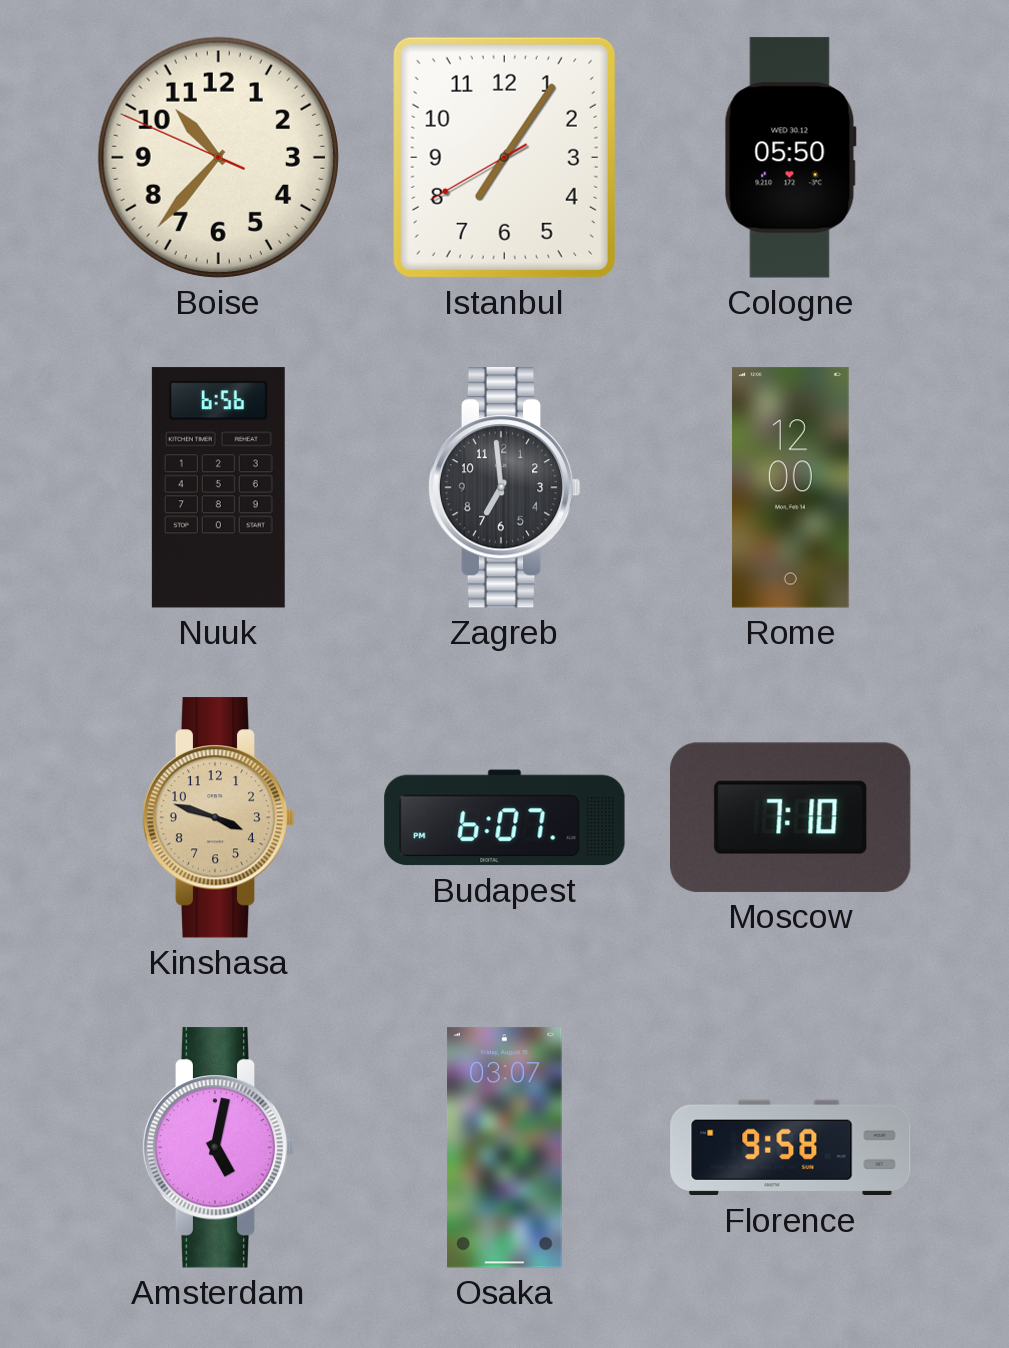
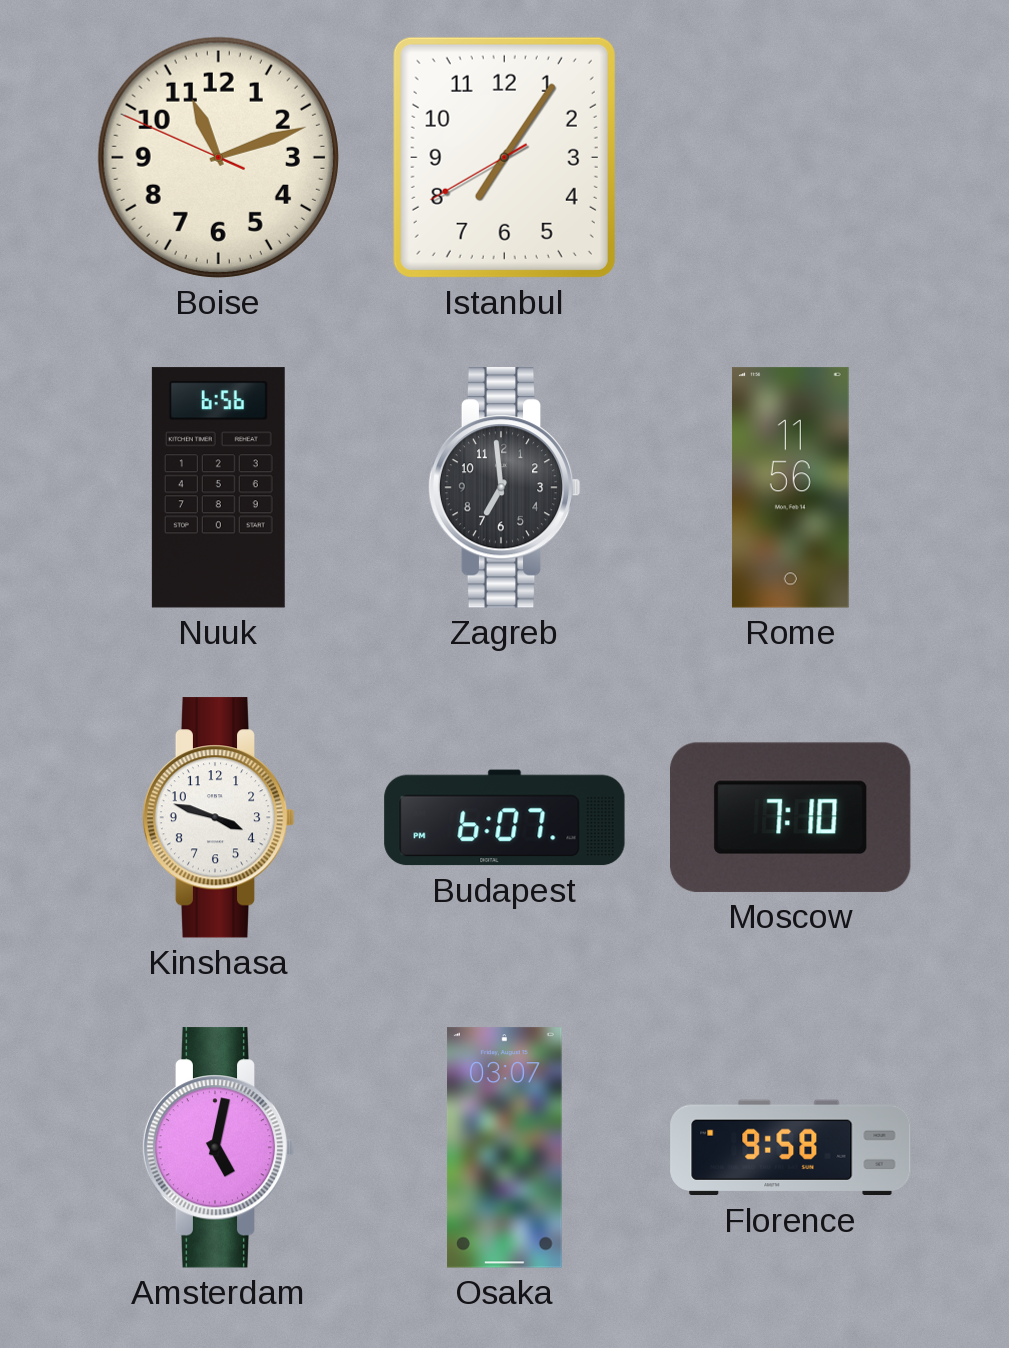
Boise: 10:36 -> 11:11 (218, 157)
Cologne: 05:50 -> none (790, 158)
Rome: 12:00 -> 11:56 (790, 488)
Kinshasa dial: champagne -> white (218, 818)
